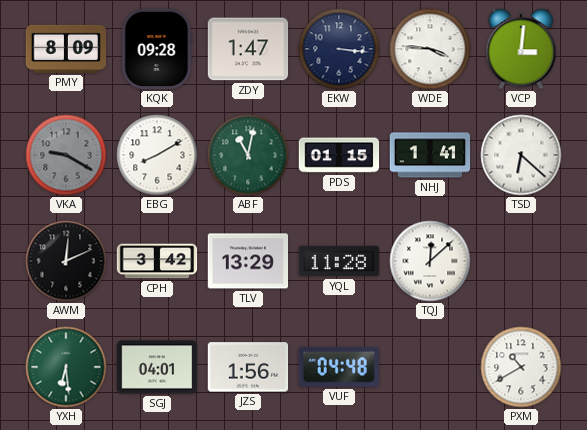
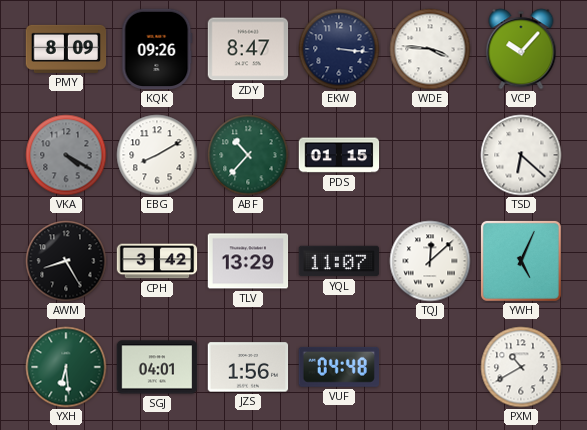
KQK: 09:28 -> 09:26 (157, 49)
ZDY: 1:47 -> 8:47 (248, 49)
VCP: 3:01 -> 10:07 (521, 49)
VKA: 9:20 -> 4:20 (66, 155)
ABF: 11:02 -> 10:37 (248, 155)
NHJ: 1:41 -> none (430, 155)
AWM: 12:11 -> 8:25 (66, 261)
YQL: 11:28 -> 11:07 (339, 261)
YWH: none -> 5:04 (521, 261)
